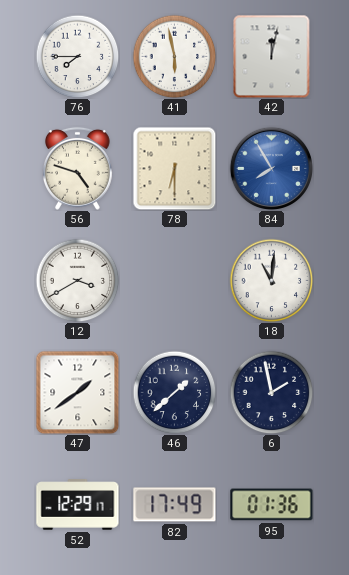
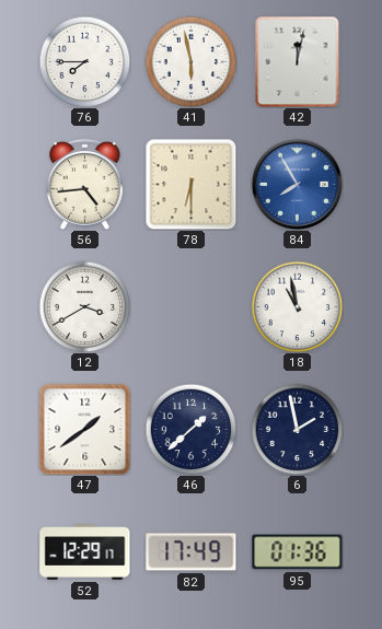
56: 4:48 -> 4:44 (85, 184)
18: 11:01 -> 10:58 (297, 306)
